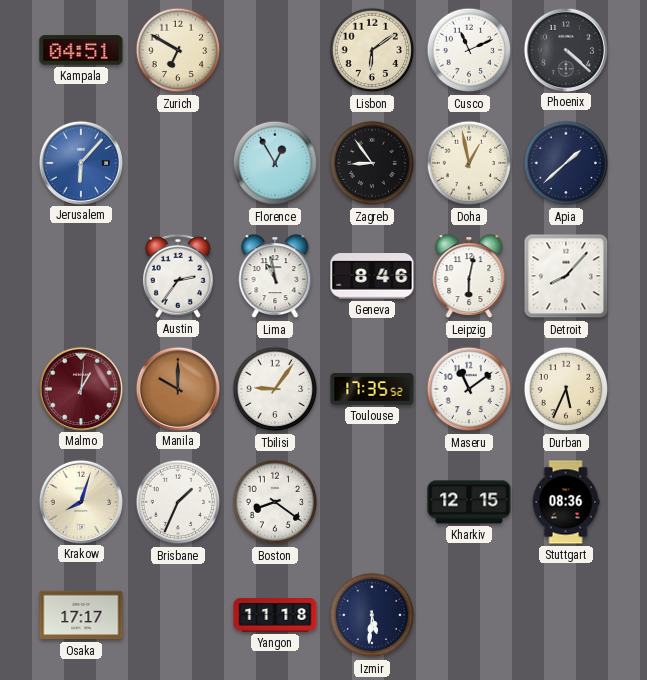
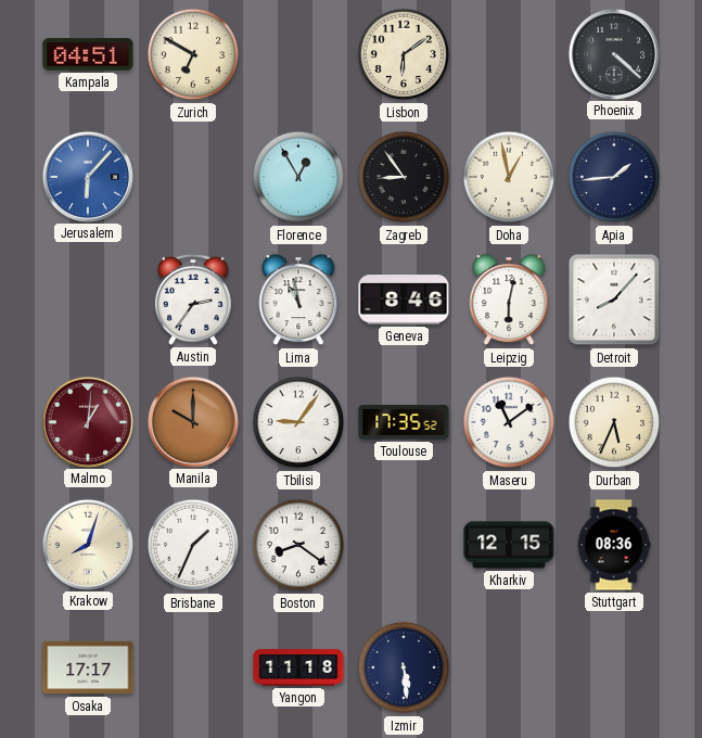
Cusco: 11:11 -> none (469, 50)
Apia: 1:38 -> 1:44 (614, 177)
Izmir: 5:31 -> 5:29 (404, 667)
